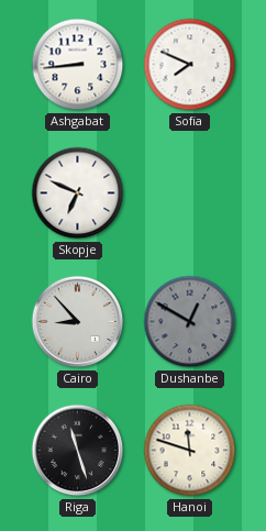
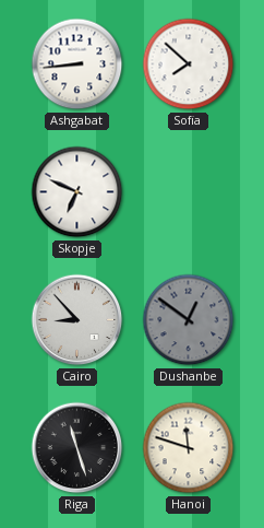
Sofia: 7:49 -> 7:52 (189, 64)
Dushanbe: 12:50 -> 12:51 (189, 320)
